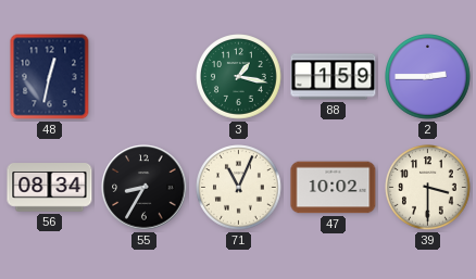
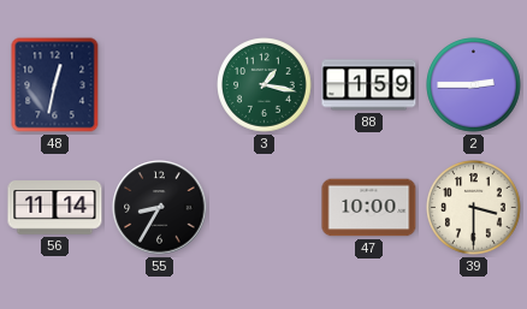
56: 08:34 -> 11:14 (55, 208)
71: 11:04 -> none (239, 188)
47: 10:02 -> 10:00 (369, 208)
